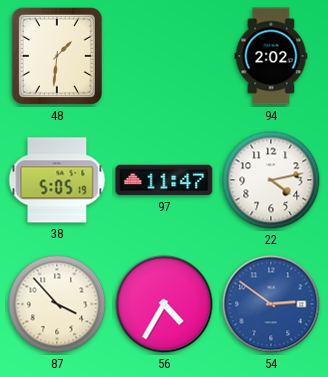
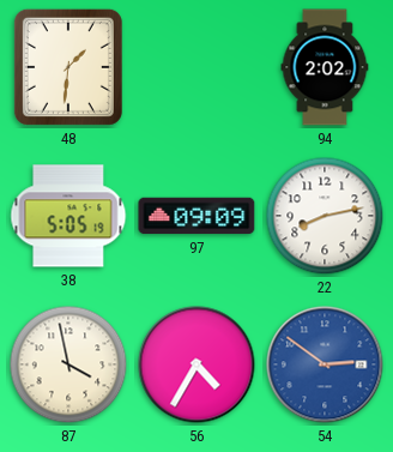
97: 11:47 -> 09:09 (196, 216)
22: 4:13 -> 8:13 (325, 216)
87: 3:53 -> 3:58 (68, 364)
